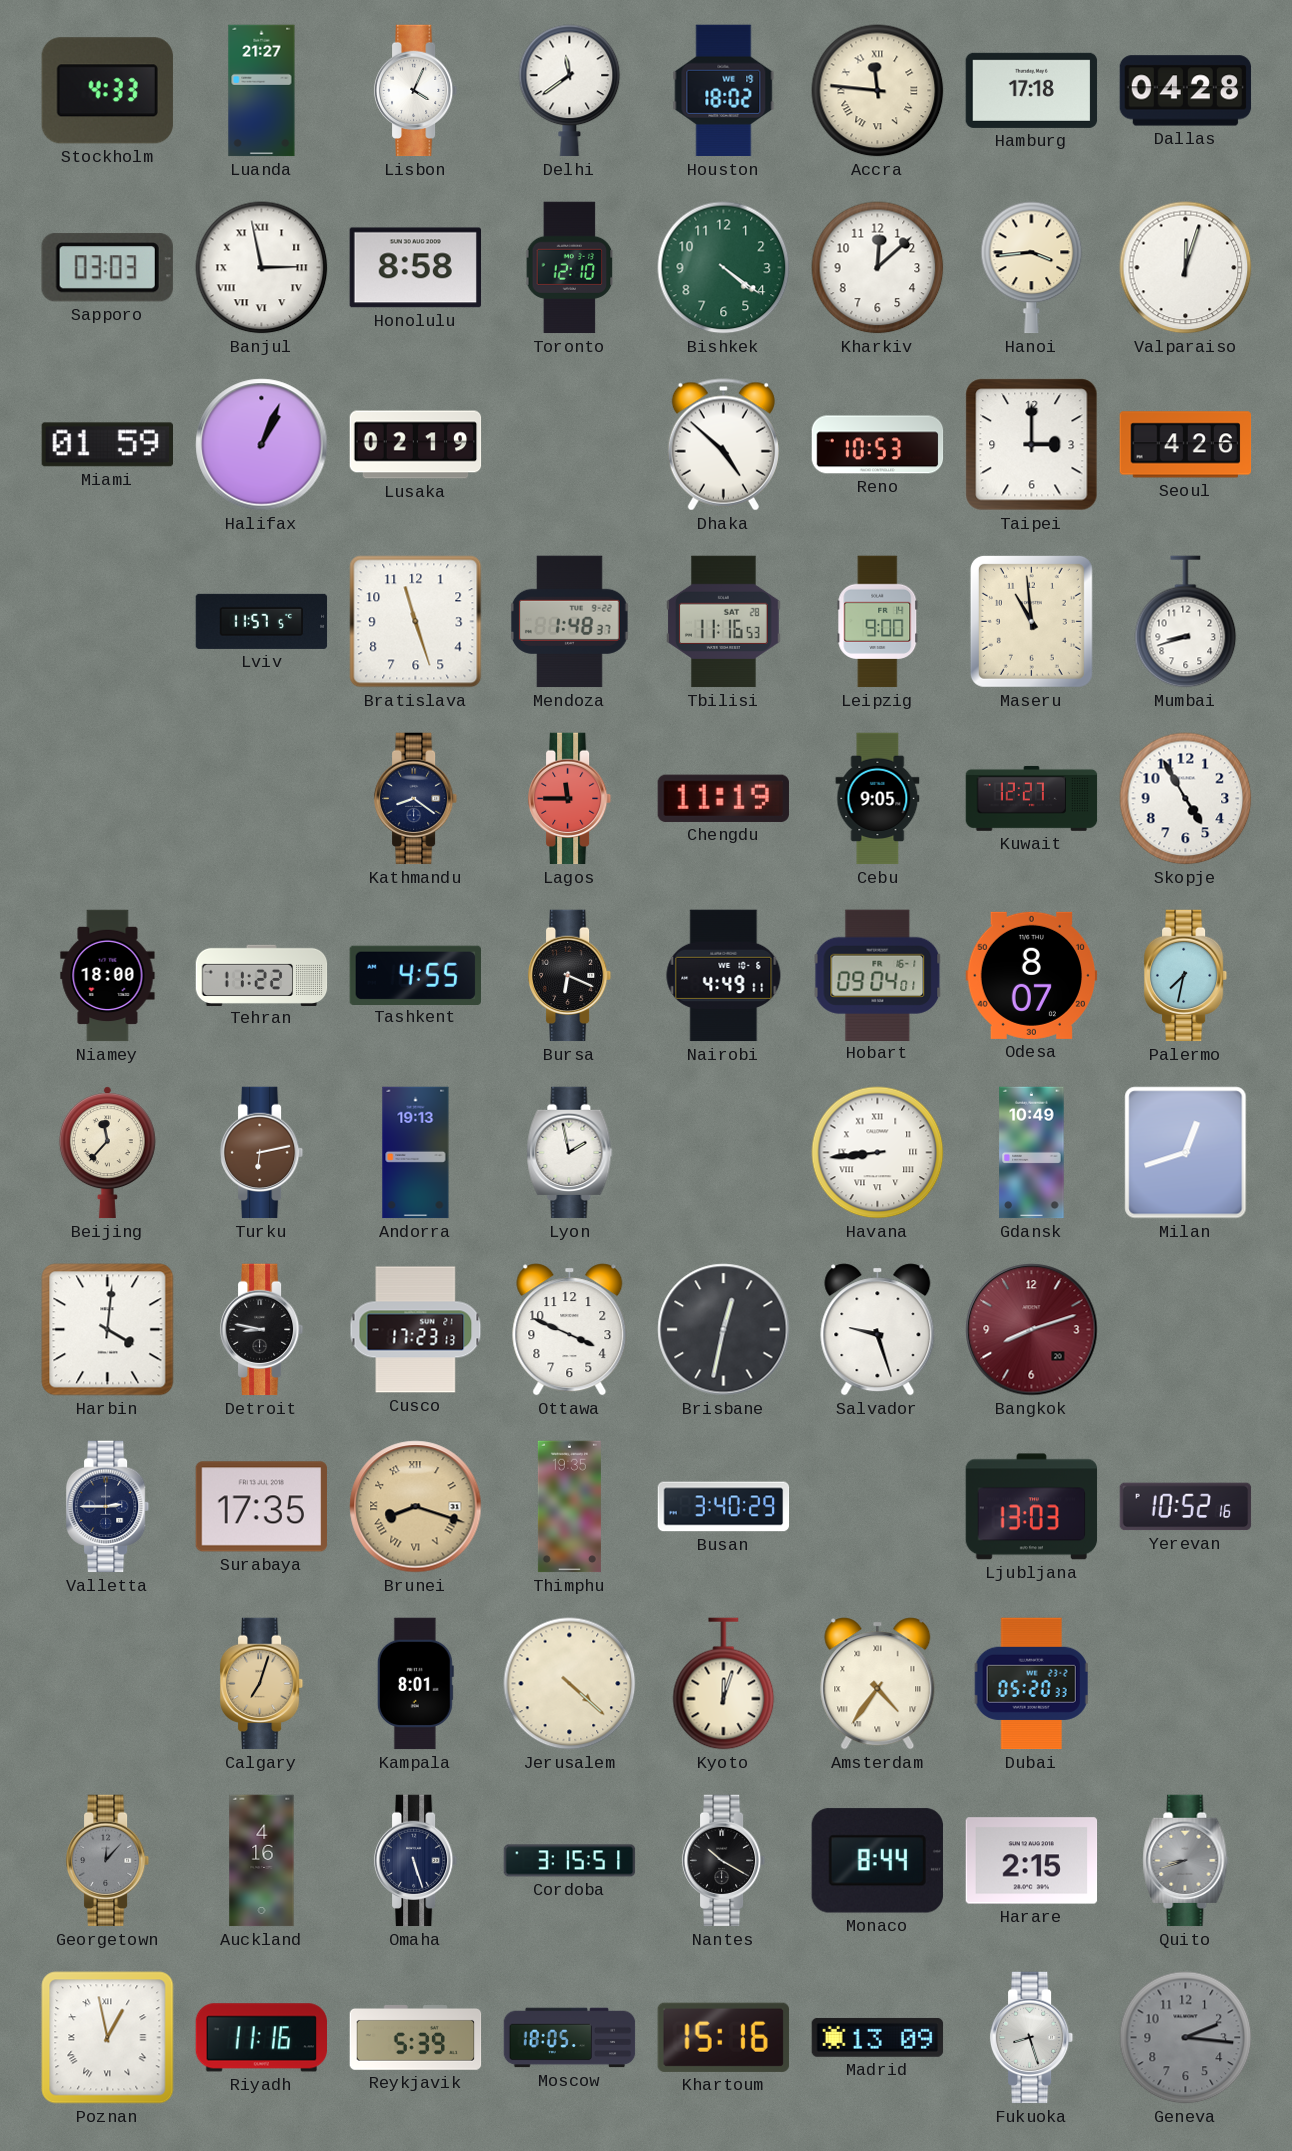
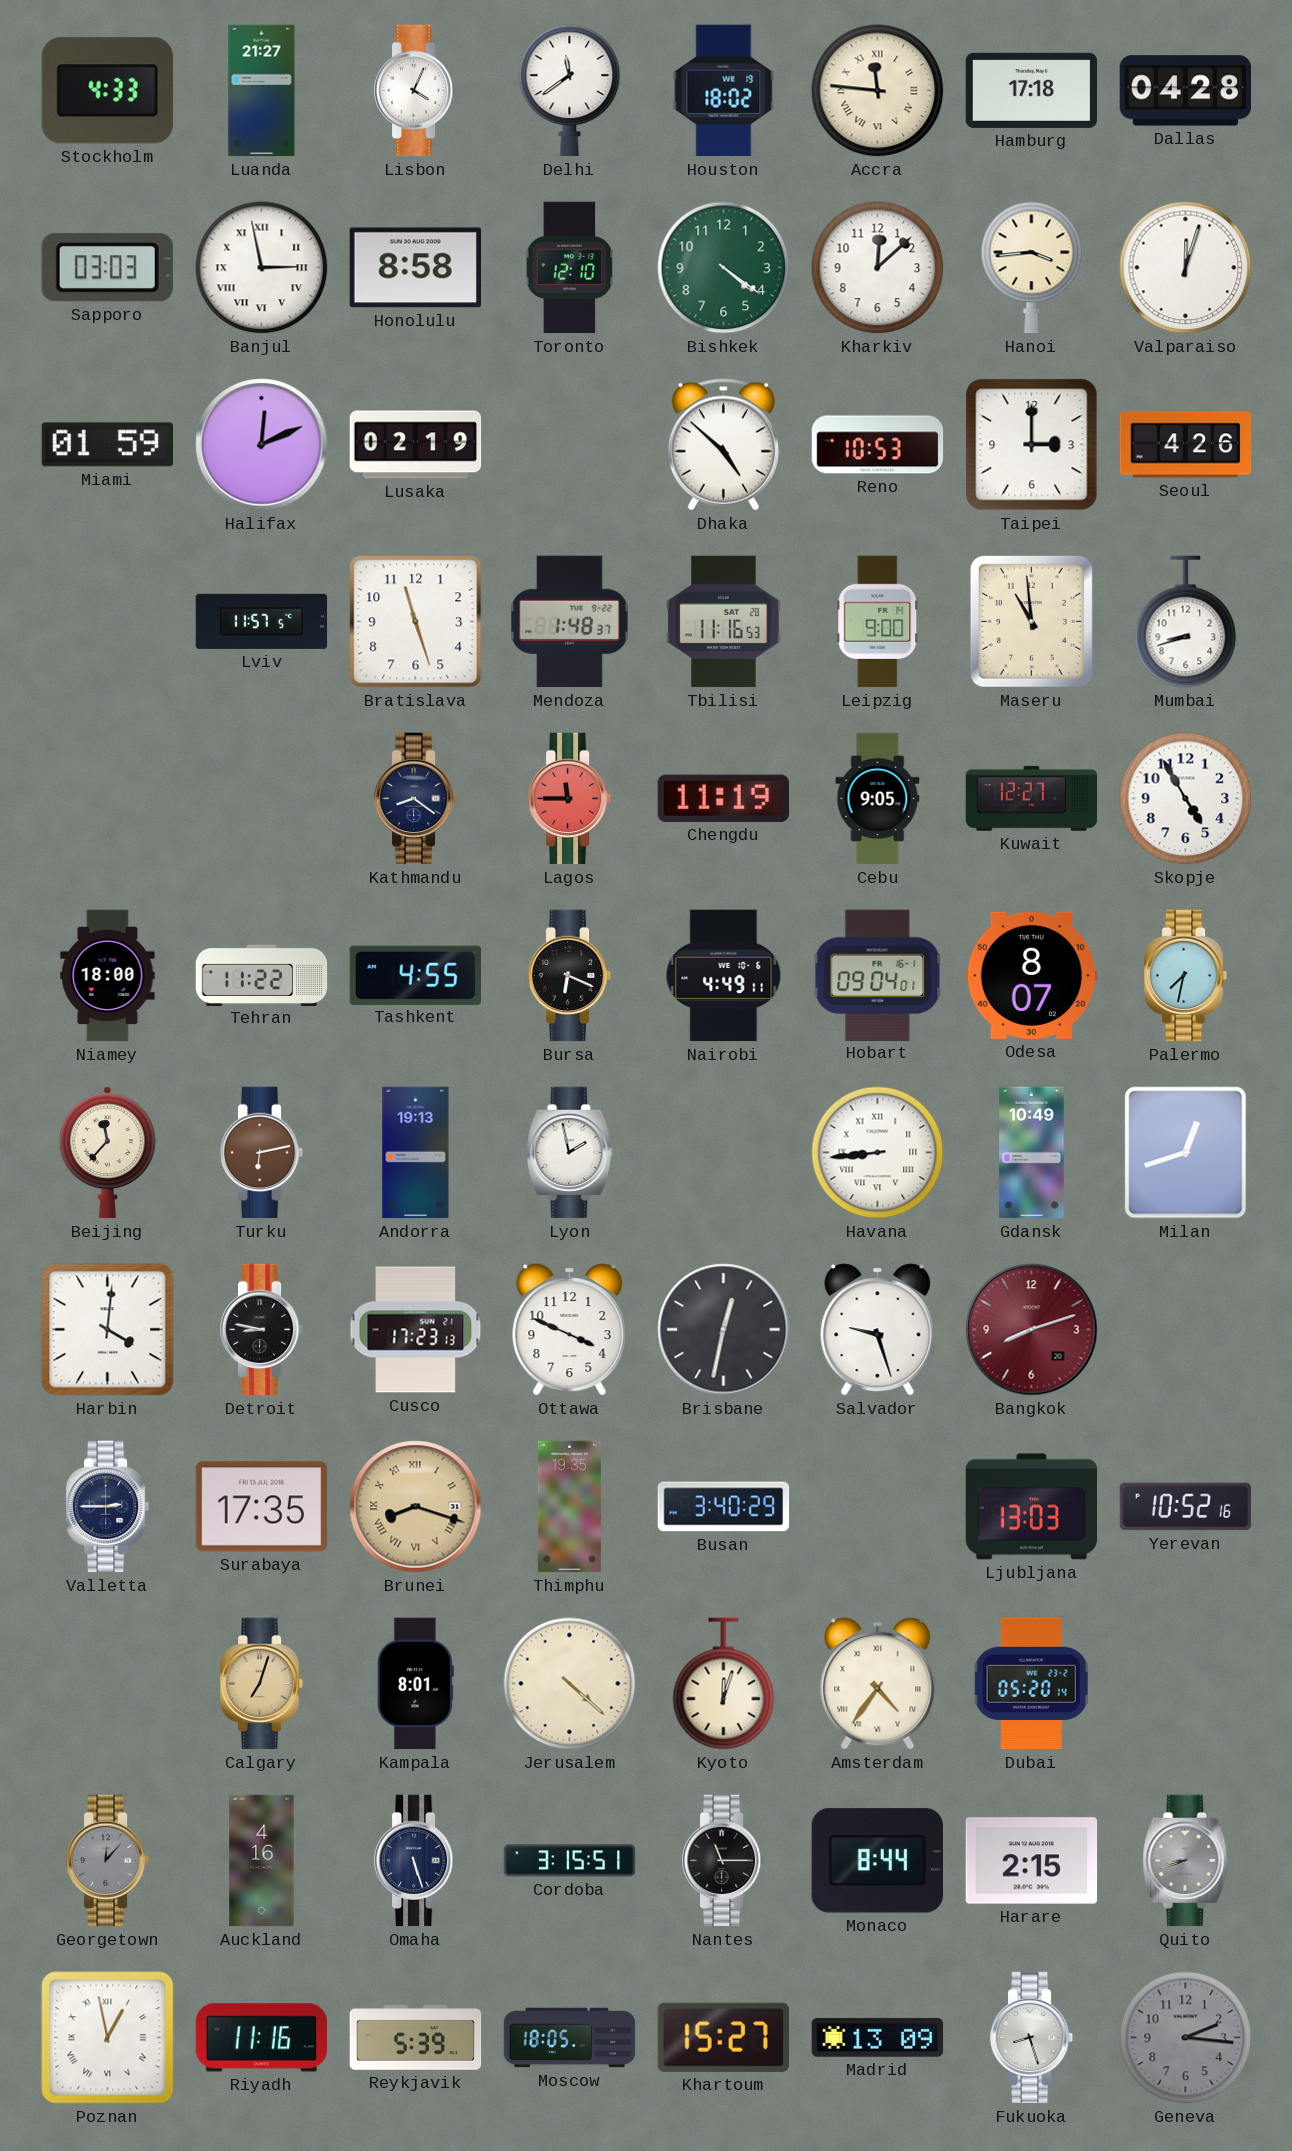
Halifax: 1:04 -> 12:11 (262, 445)
Dubai: 05:20:33 -> 05:20:14 (1031, 1684)
Nantes: 10:20 -> 11:15 (724, 1861)
Khartoum: 15:16 -> 15:27 (723, 2037)
